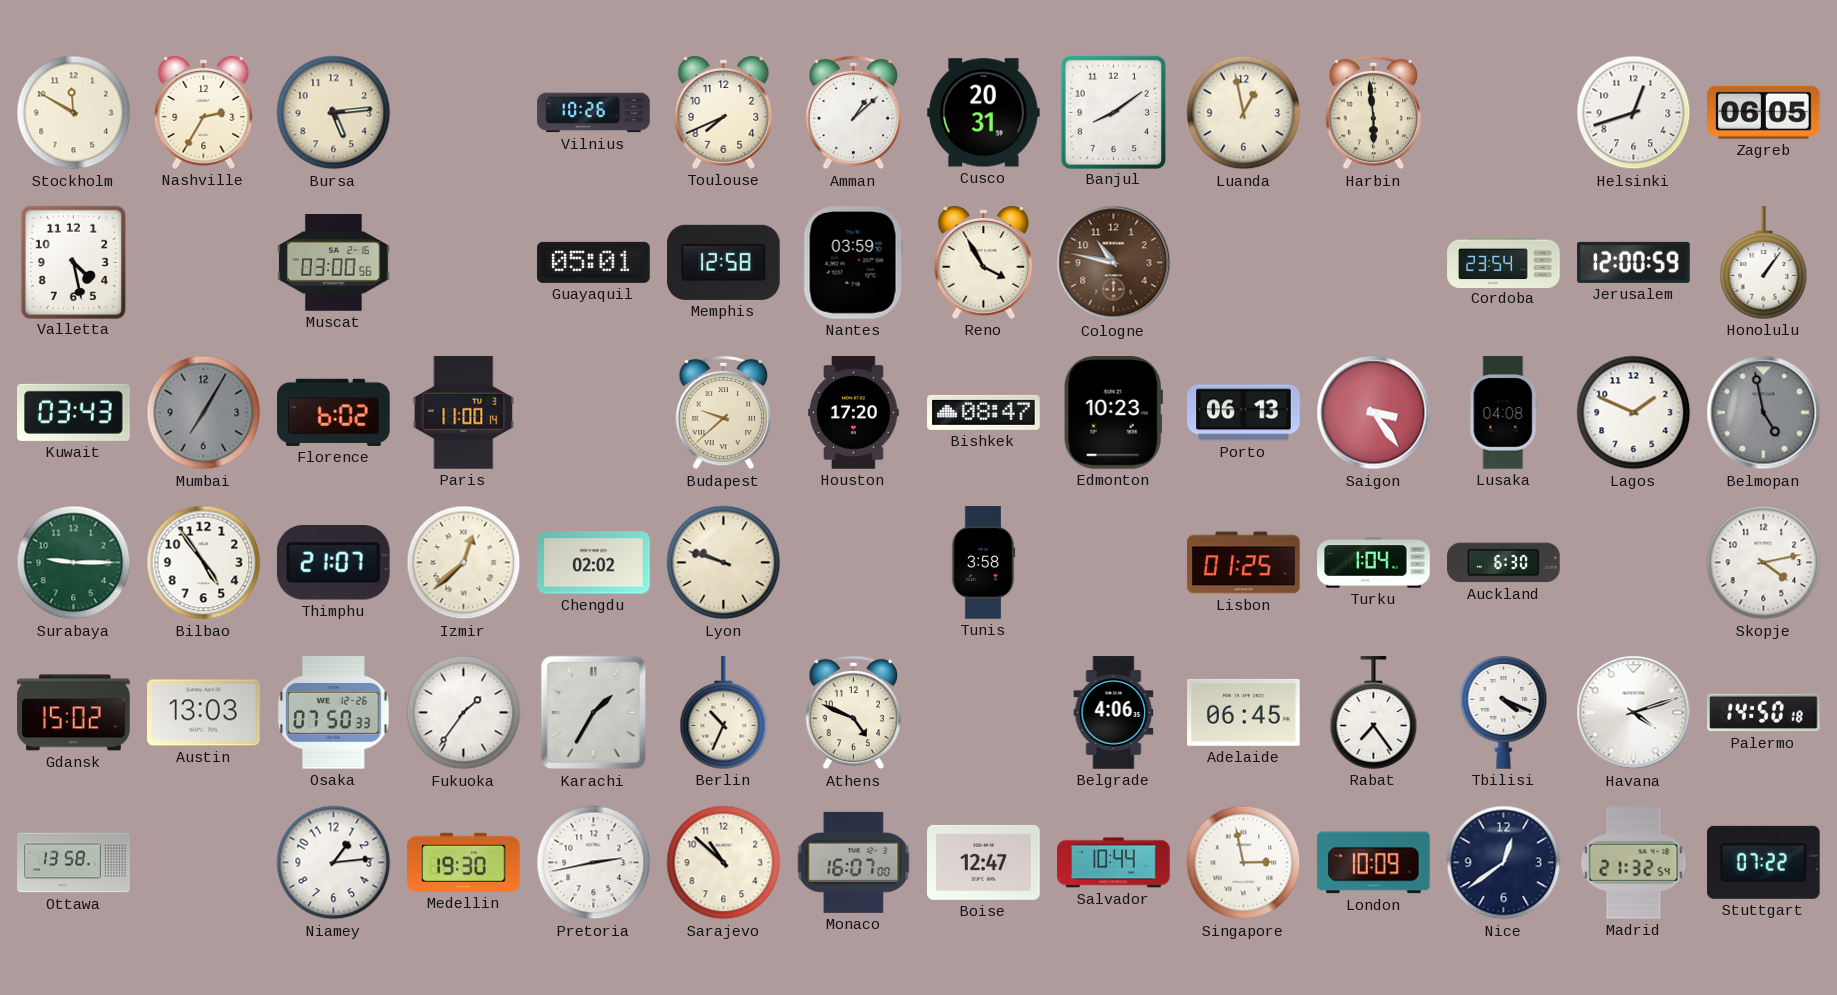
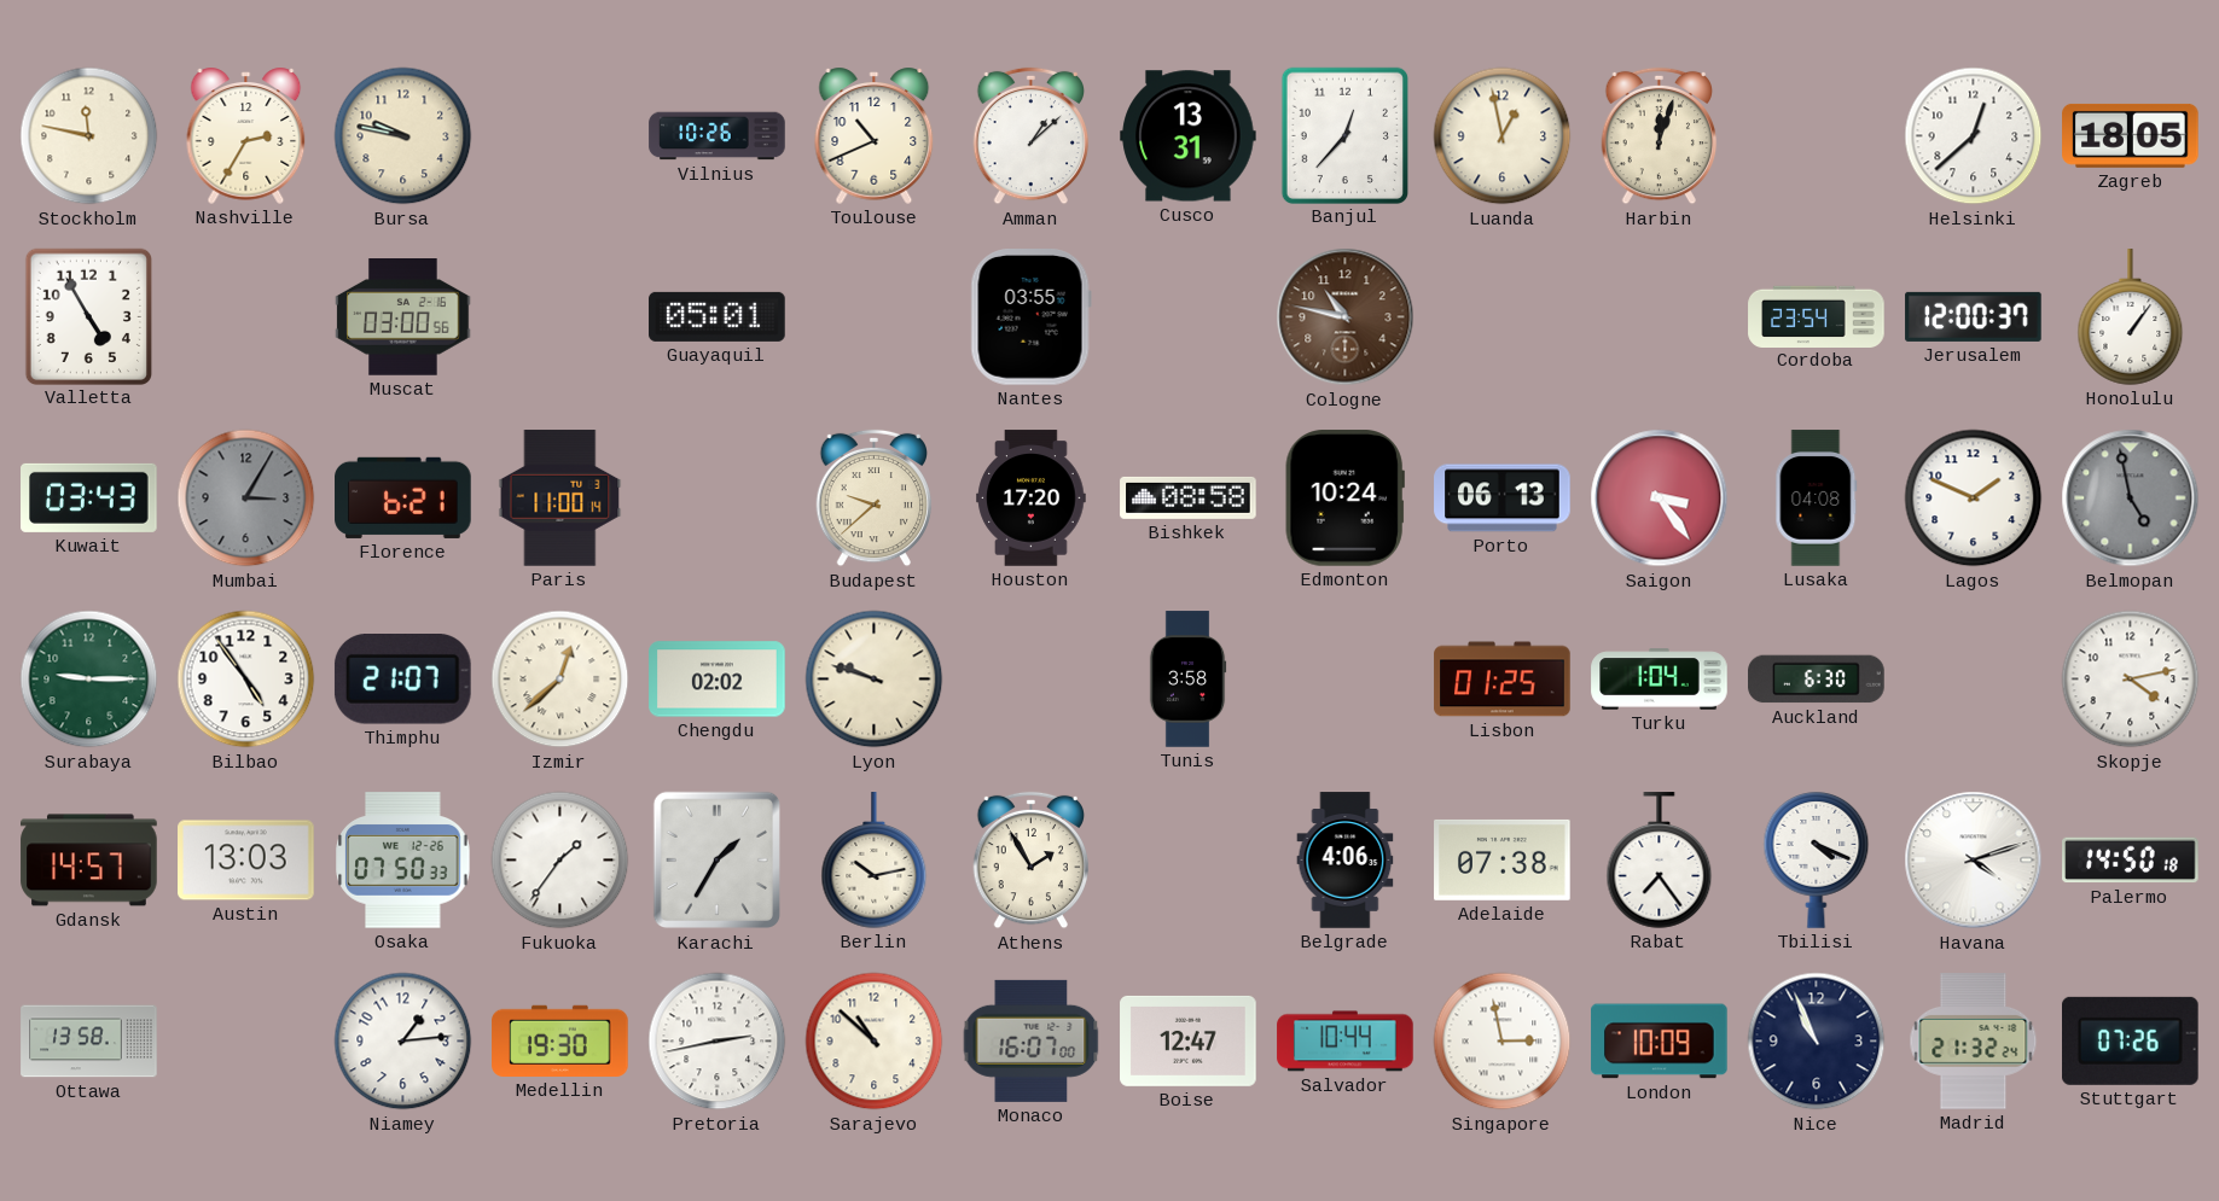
Stockholm: 11:50 -> 11:47 (89, 136)
Bursa: 5:14 -> 9:47 (403, 136)
Toulouse: 7:41 -> 10:41 (875, 135)
Cusco: 20:31 -> 13:31 (1189, 136)
Banjul: 8:09 -> 12:37 (1344, 135)
Harbin: 5:59 -> 12:03 (1660, 136)
Helsinki: 12:42 -> 12:38 (1974, 136)
Zagreb: 06:05 -> 18:05 (2131, 135)
Valletta: 4:28 -> 4:55 (88, 316)
Memphis: 12:58 -> none (724, 262)
Nantes: 03:59 -> 03:55 (1030, 317)
Reno: 3:55 -> none (984, 262)
Jerusalem: 12:00:59 -> 12:00:37 (1974, 316)
Mumbai: 7:05 -> 3:05 (246, 499)
Florence: 6:02 -> 6:21 (403, 497)
Bishkek: 08:47 -> 08:58 (1189, 497)
Edmonton: 10:23 -> 10:24 (1344, 499)
Gdansk: 15:02 -> 14:57 (89, 861)
Berlin: 10:34 -> 10:13 (875, 861)
Athens: 4:49 -> 1:55 (1032, 861)
Adelaide: 06:45 -> 07:38 (1503, 859)
Nice: 12:39 -> 10:56 (1817, 1042)
Madrid: 21:32:54 -> 21:32:24 (1974, 1042)
Stuttgart: 07:22 -> 07:26 (2131, 1040)
